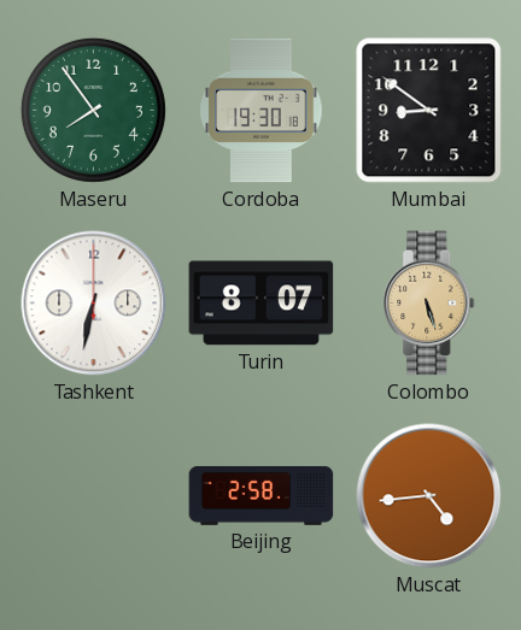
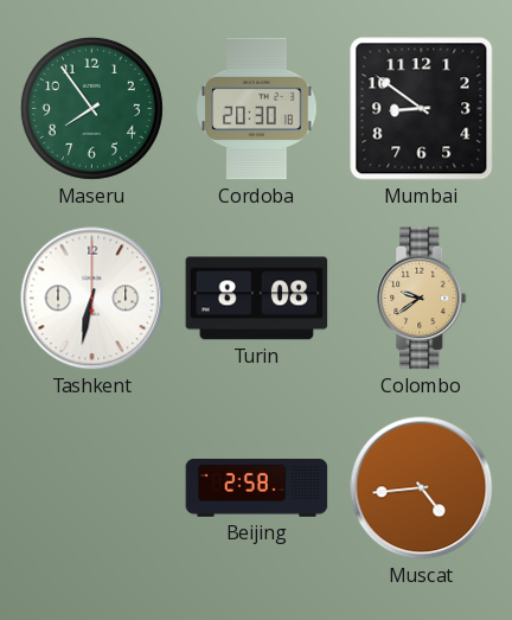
Cordoba: 19:30 -> 20:30 (257, 109)
Turin: 8:07 -> 8:08 (257, 299)
Colombo: 5:27 -> 9:39 (422, 299)
